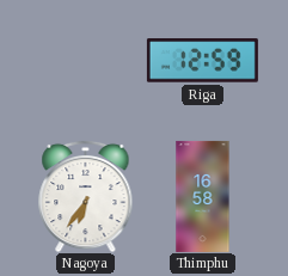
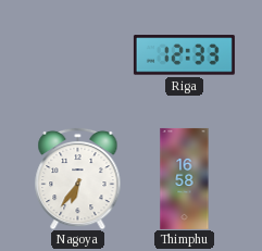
Riga: 12:59 -> 12:33 (184, 55)
